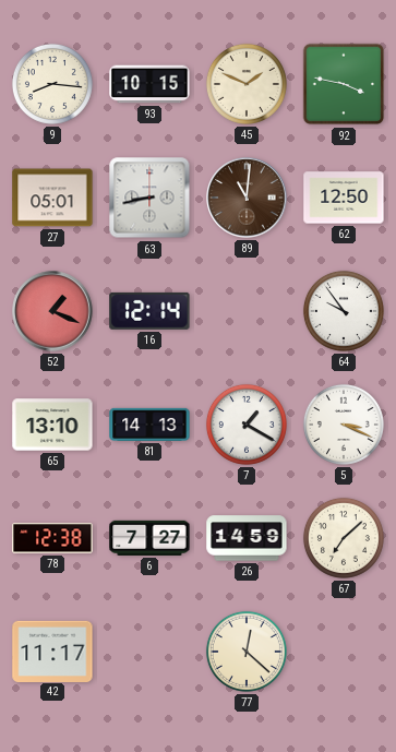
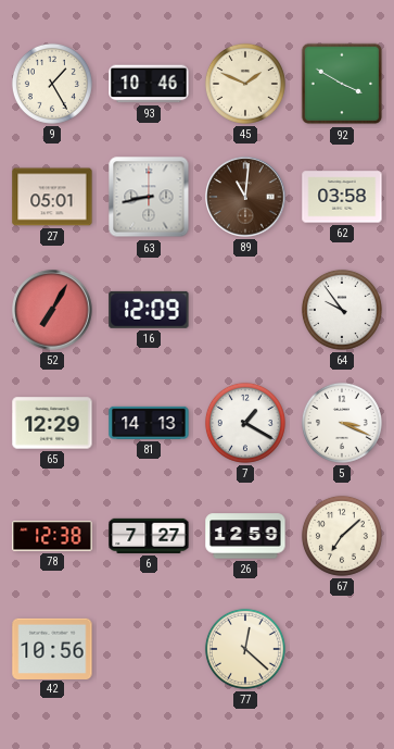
9: 8:16 -> 1:25 (52, 84)
93: 10:15 -> 10:46 (149, 84)
92: 3:47 -> 3:50 (342, 84)
62: 12:50 -> 03:58 (342, 197)
52: 1:19 -> 7:05 (52, 310)
16: 12:14 -> 12:09 (149, 310)
65: 13:10 -> 12:29 (52, 423)
26: 14:59 -> 12:59 (245, 536)
42: 11:17 -> 10:56 (52, 648)
